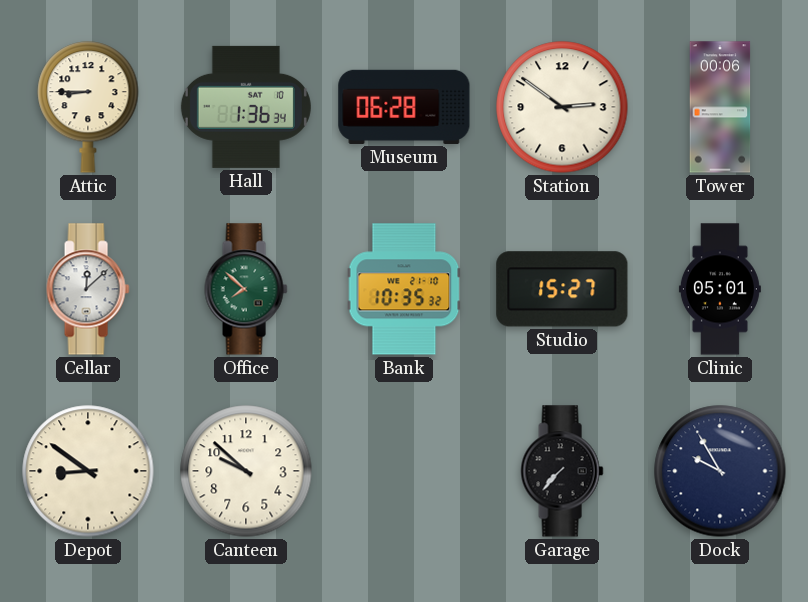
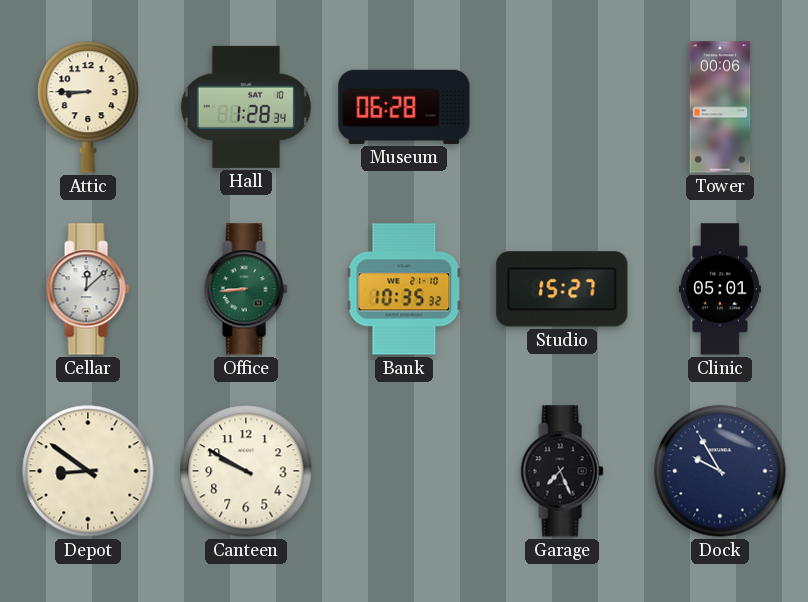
Hall: 1:36 -> 1:28 (246, 107)
Station: 2:51 -> none (562, 107)
Office: 7:52 -> 8:44 (246, 289)
Canteen: 9:52 -> 9:50 (246, 471)
Garage: 7:37 -> 7:26 (562, 471)
